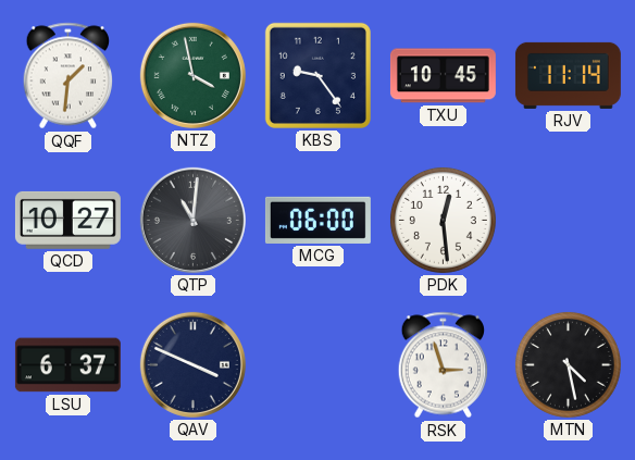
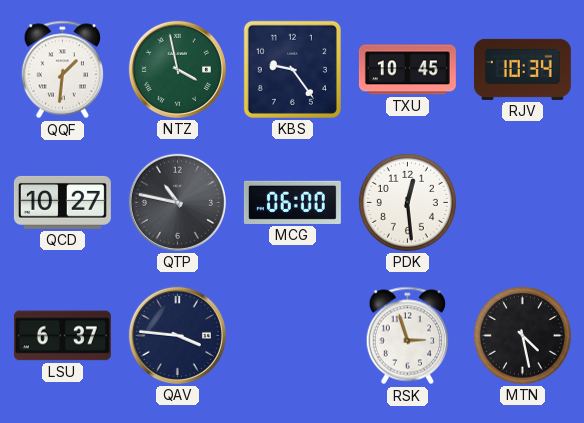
RJV: 11:14 -> 10:34 (522, 69)
QTP: 11:01 -> 10:47 (177, 202)
QAV: 3:49 -> 3:46 (177, 335)
